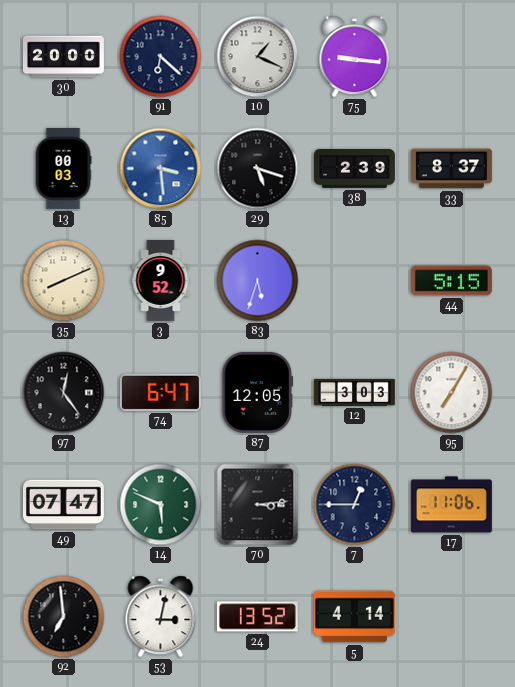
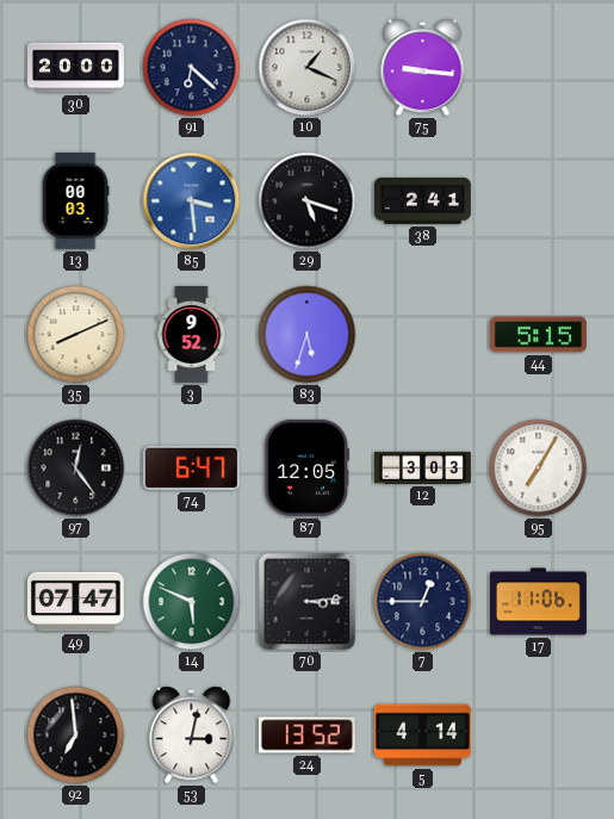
38: 2:39 -> 2:41 (422, 200)
33: 8:37 -> none (451, 169)
